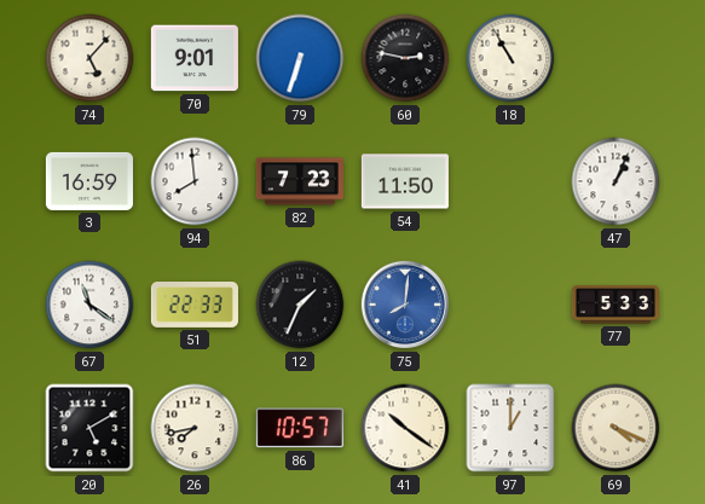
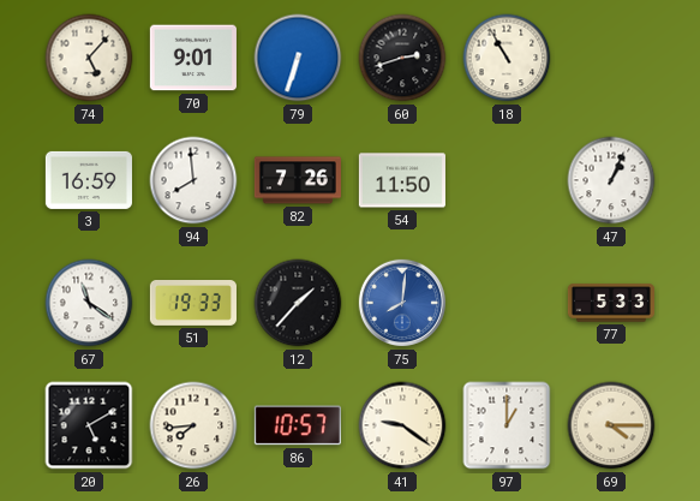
60: 2:47 -> 2:42 (402, 58)
82: 7:23 -> 7:26 (298, 180)
51: 22:33 -> 19:33 (193, 304)
12: 1:34 -> 1:37 (298, 303)
26: 7:43 -> 7:44 (193, 425)
41: 10:21 -> 9:21 (402, 425)
69: 4:19 -> 4:15 (611, 425)
